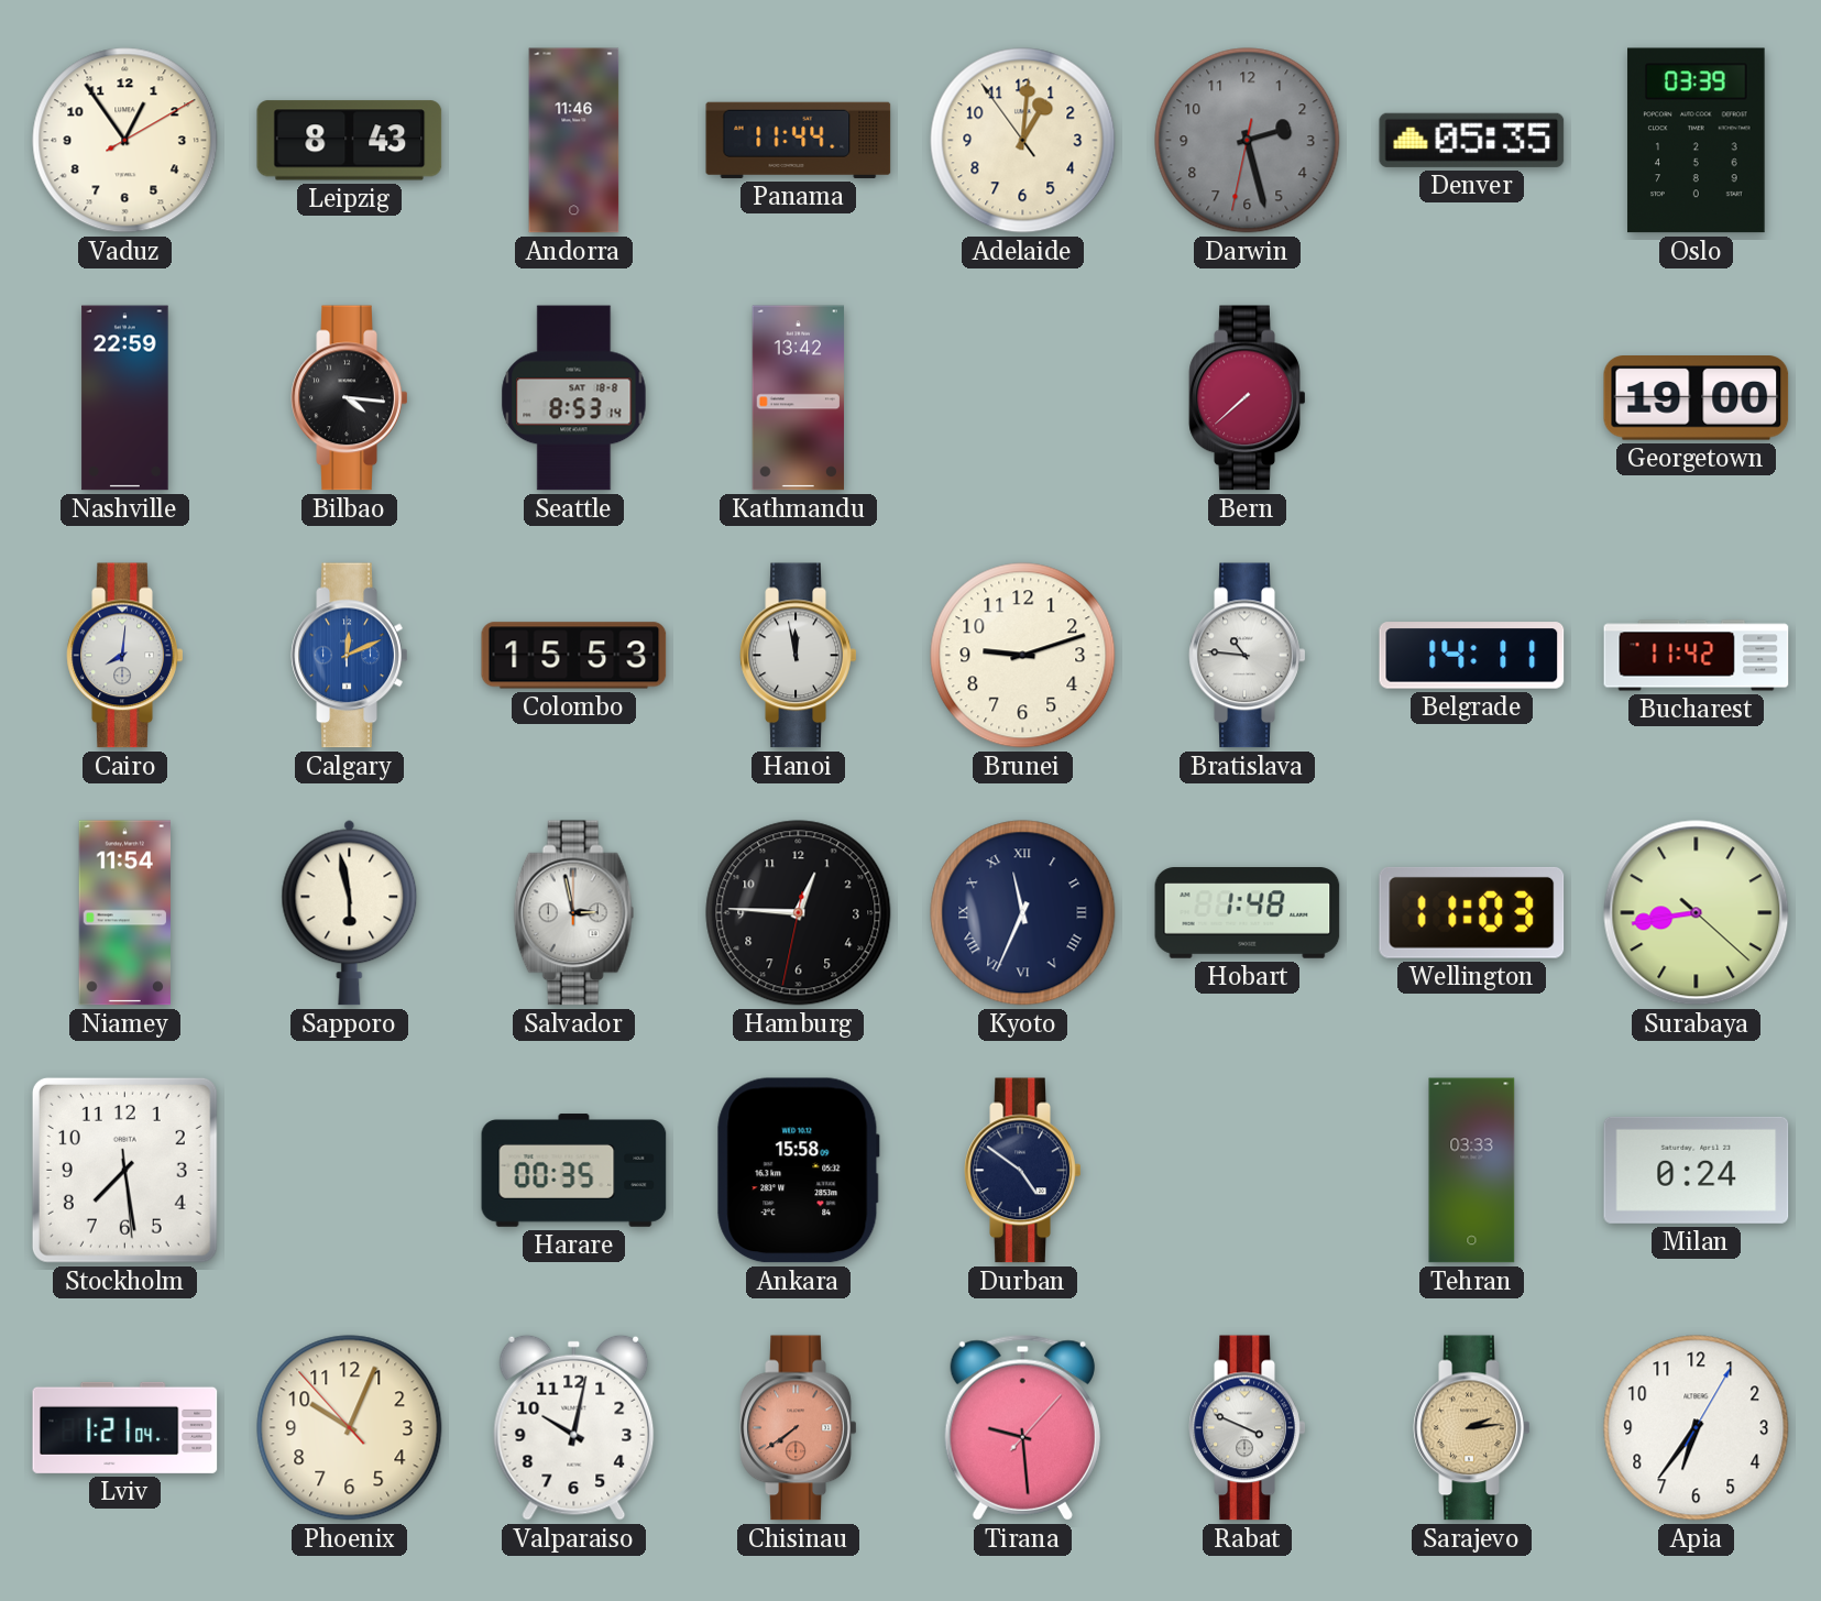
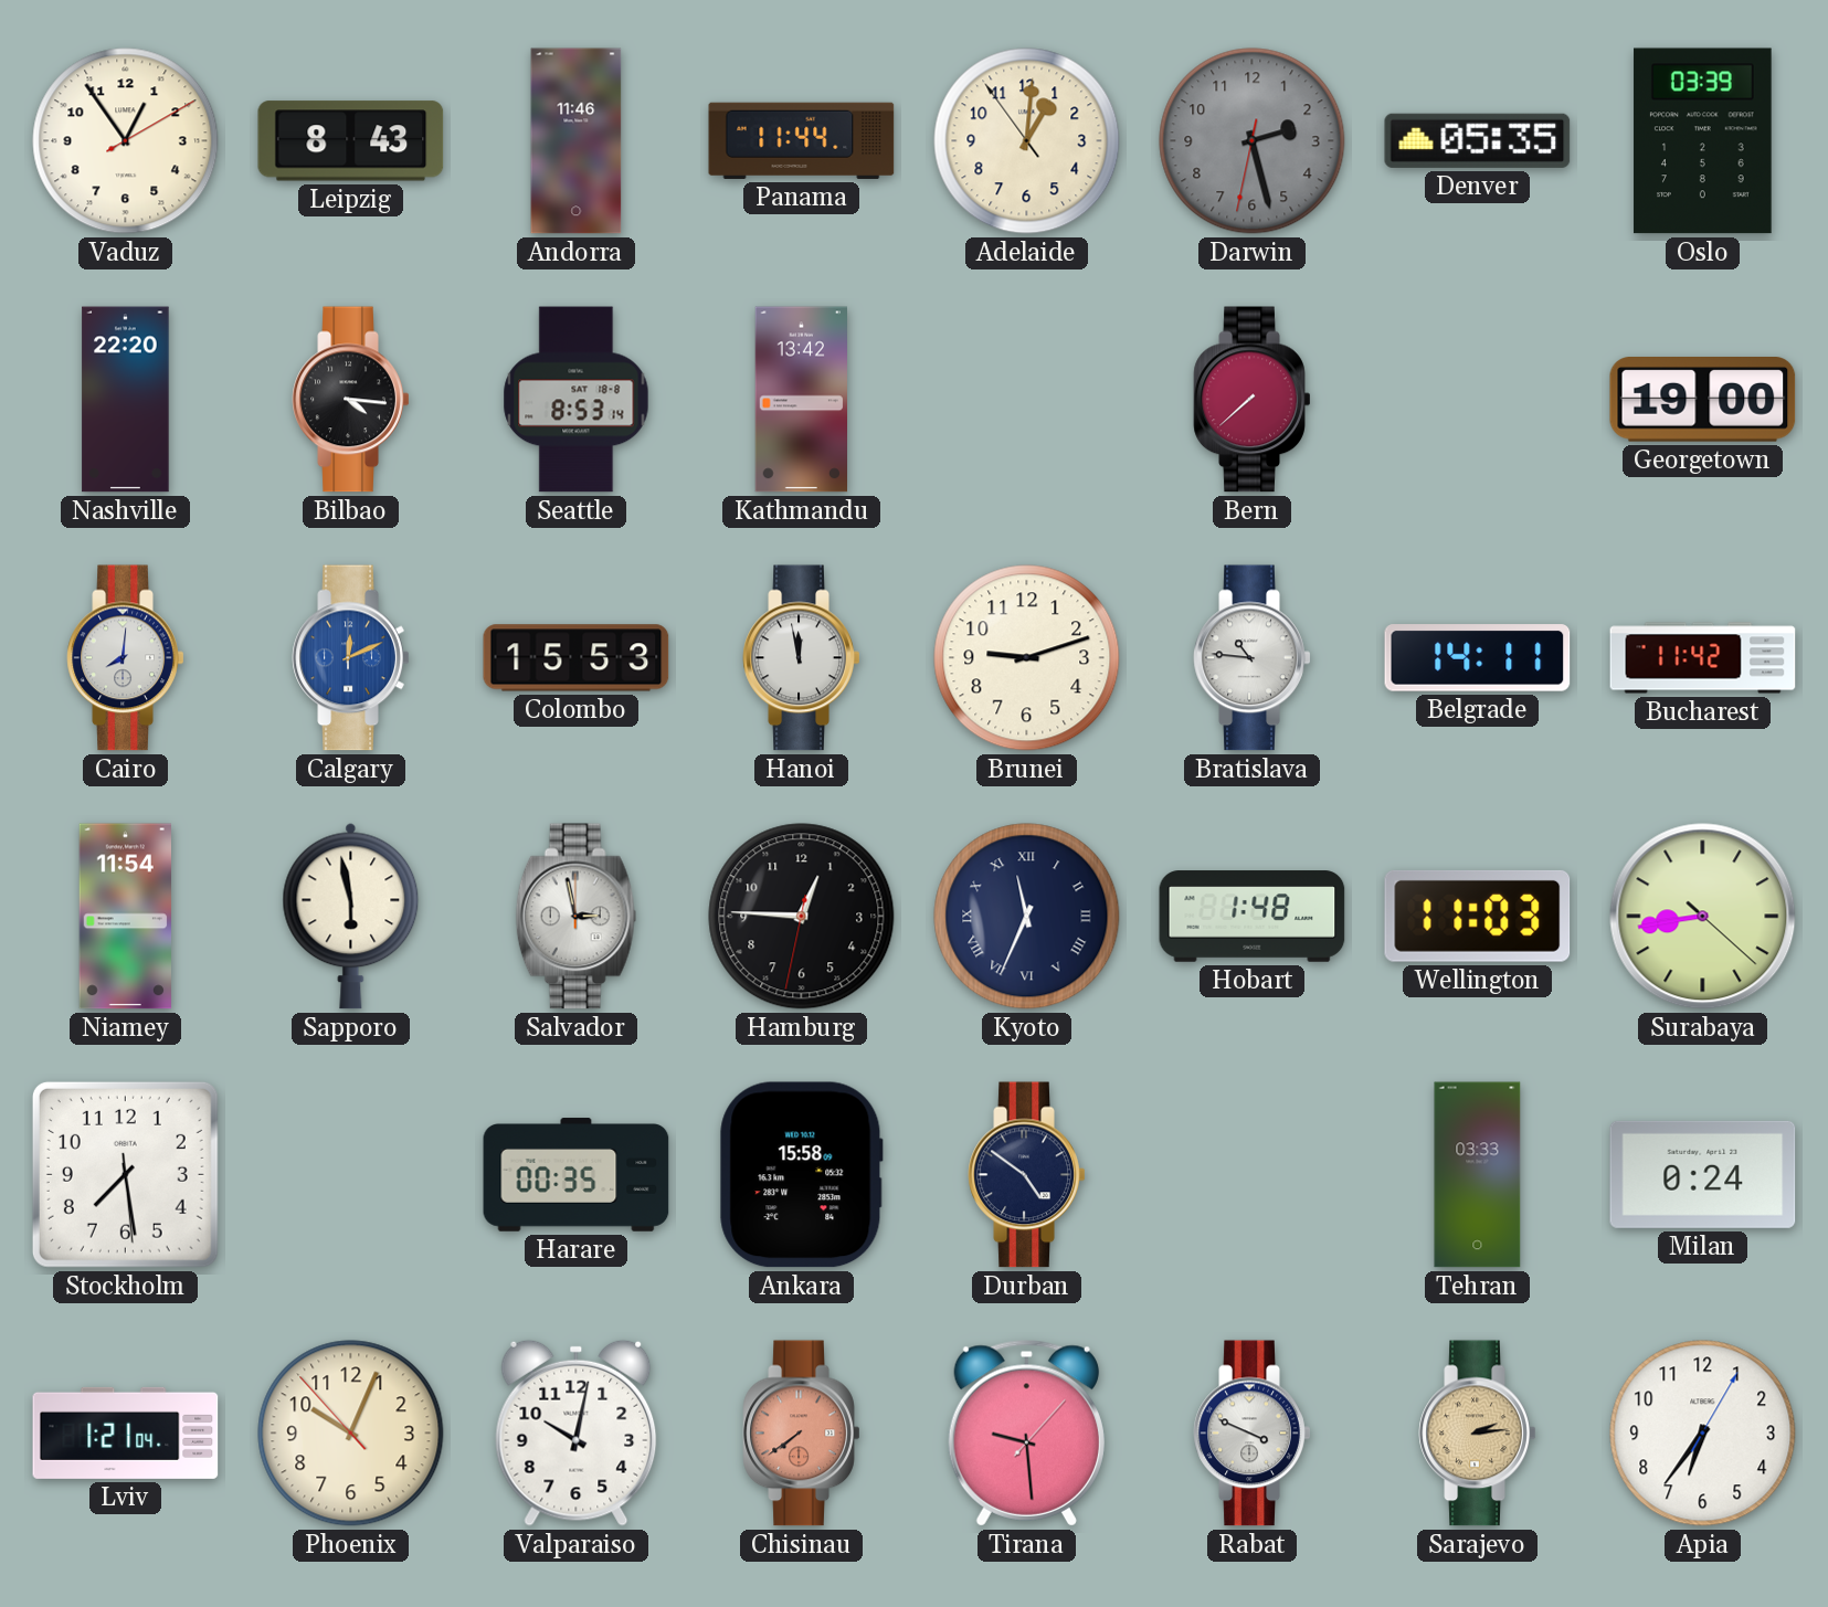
Nashville: 22:59 -> 22:20 (126, 400)
